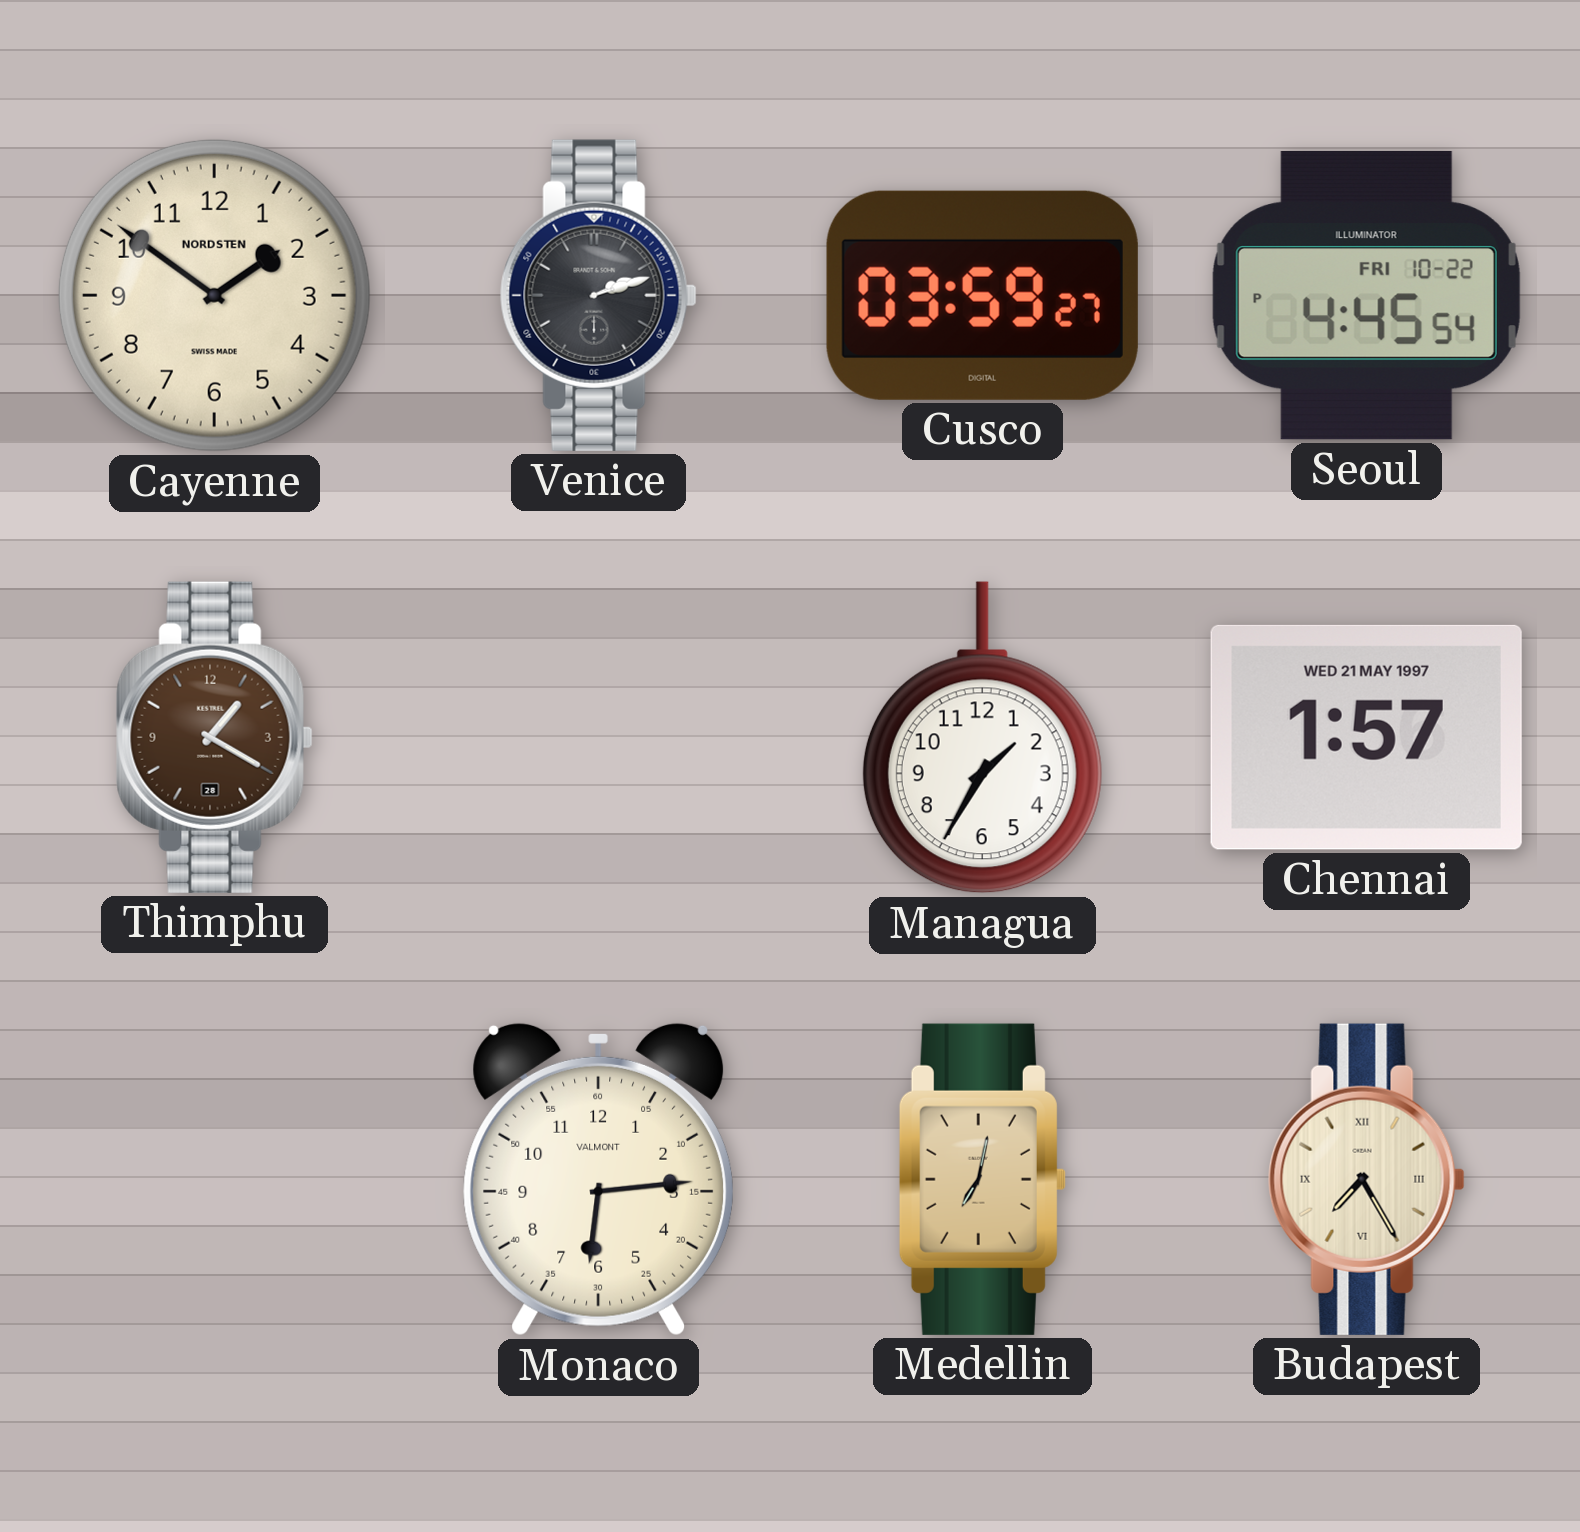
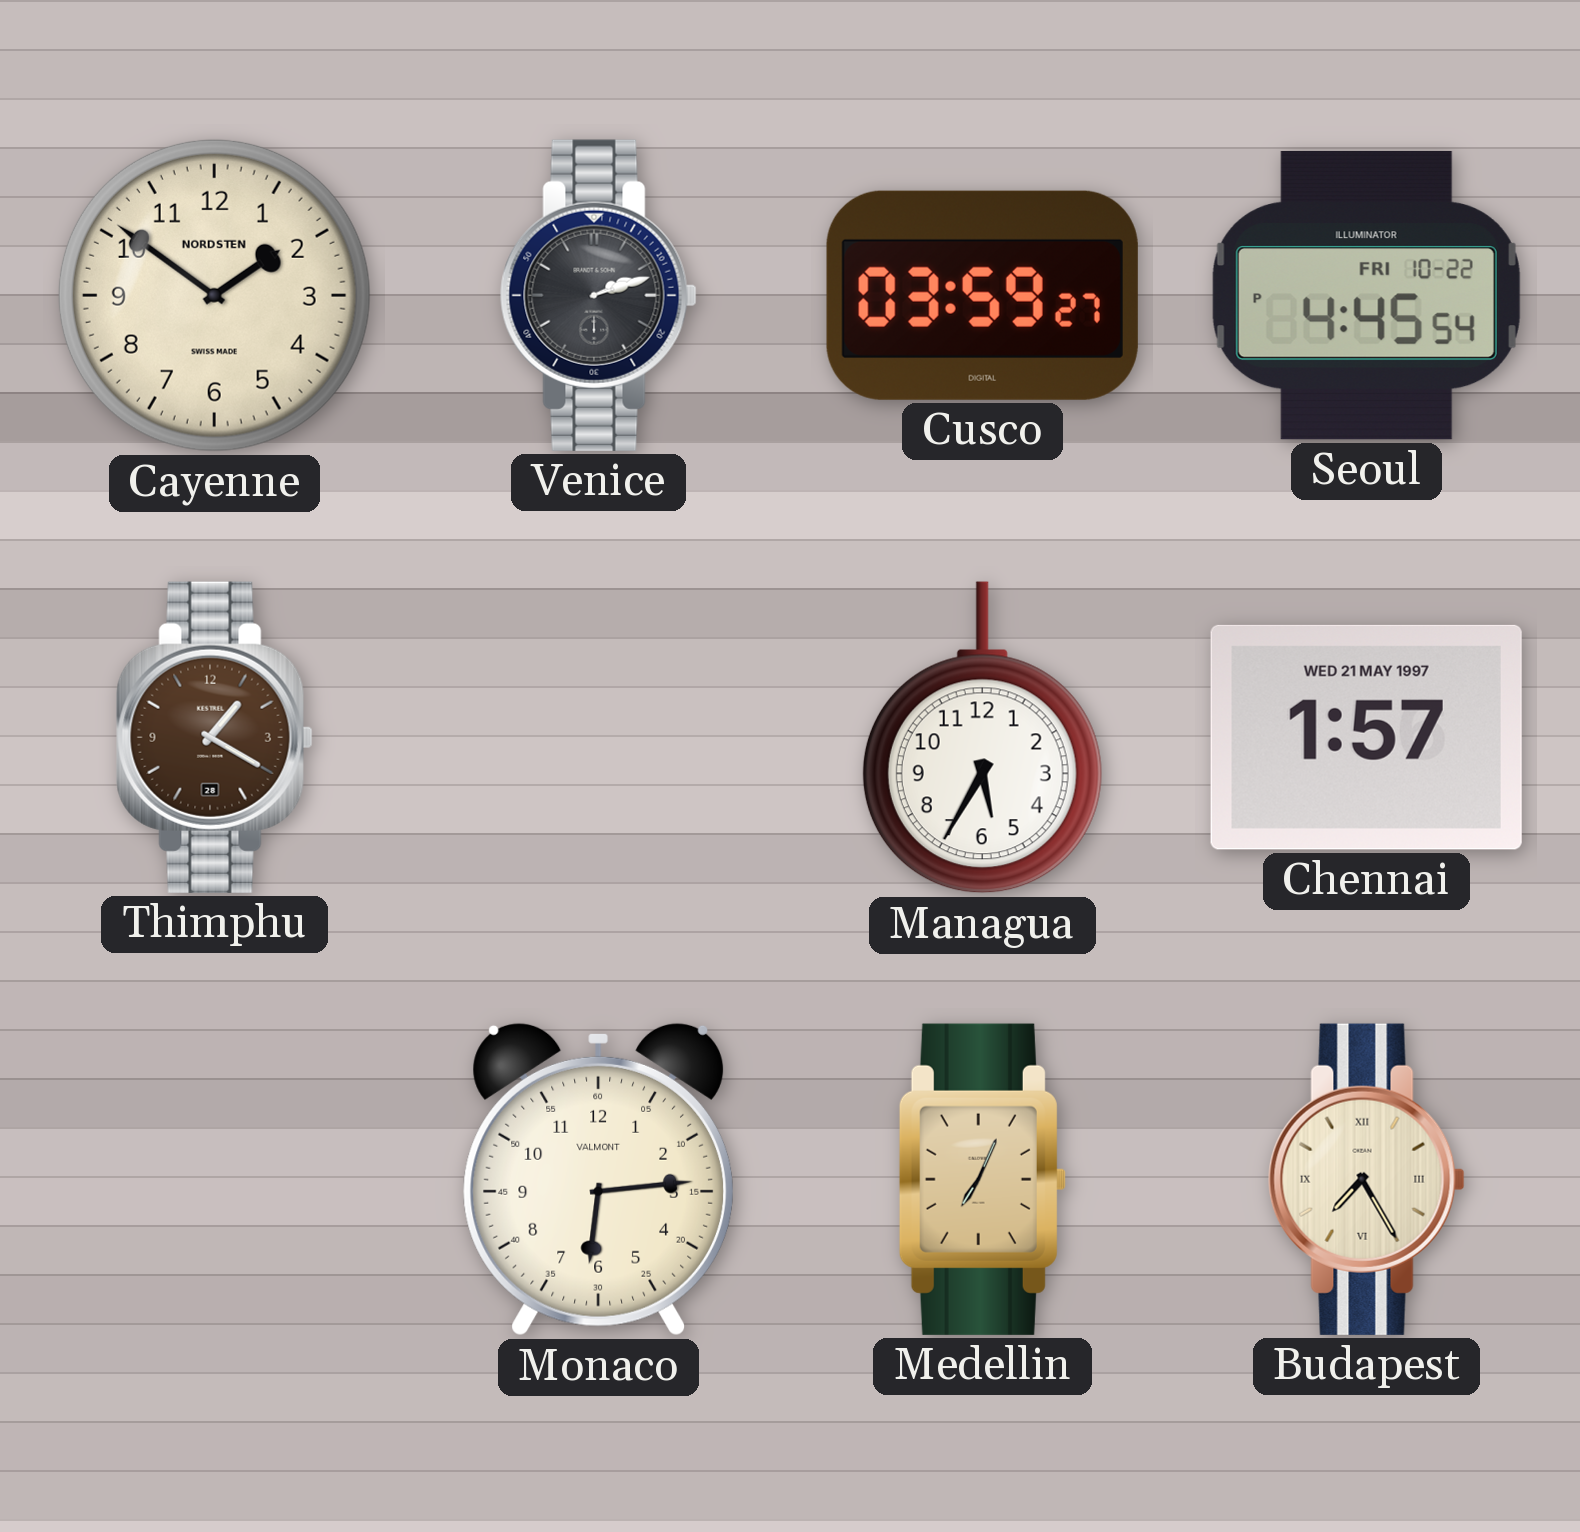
Managua: 1:35 -> 5:35 (982, 738)
Medellin: 7:02 -> 7:04 (982, 1179)
